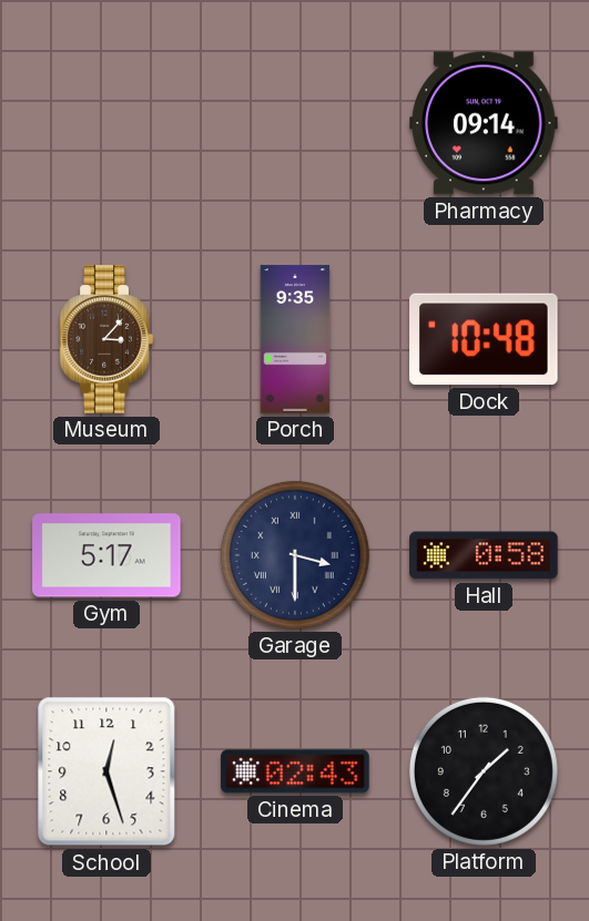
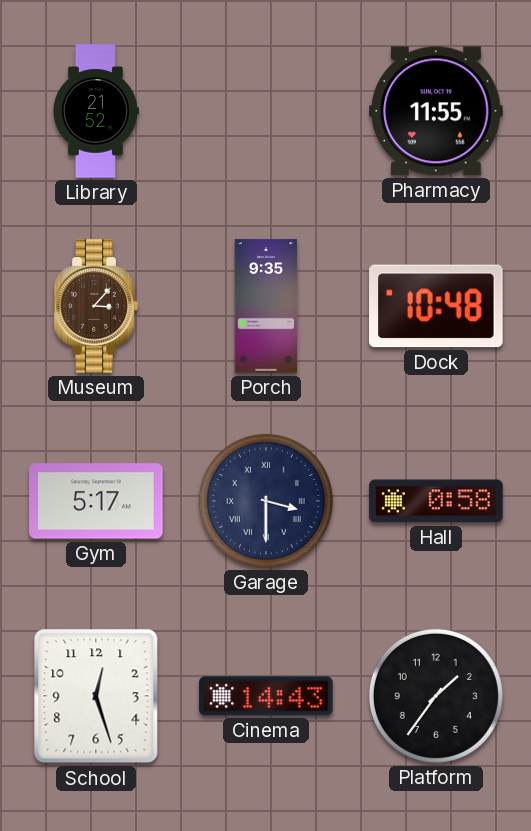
Library: none -> 21:52 (95, 111)
Pharmacy: 09:14 -> 11:55 (436, 111)
Cinema: 02:43 -> 14:43 (266, 696)
